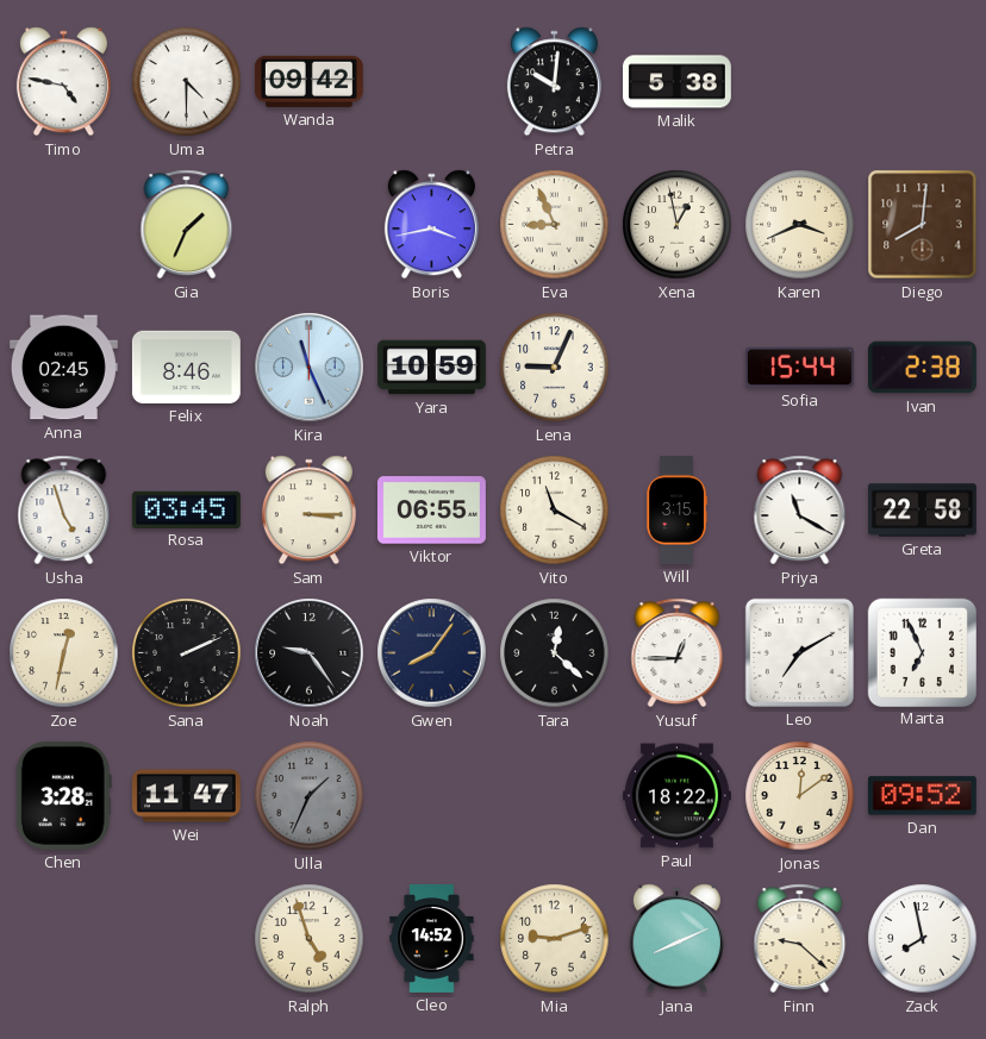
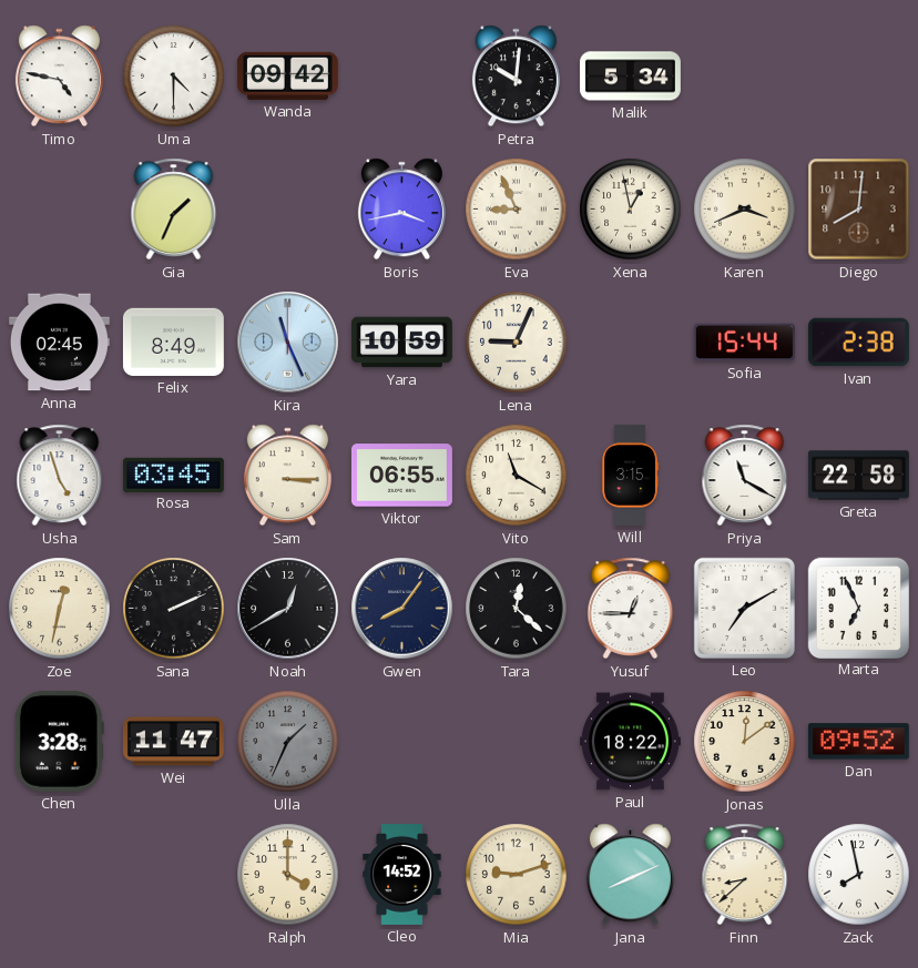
Malik: 5:38 -> 5:34 (630, 77)
Felix: 8:46 -> 8:49 (173, 342)
Noah: 9:24 -> 12:40 (288, 609)
Ralph: 4:57 -> 4:00 (288, 875)
Finn: 9:22 -> 8:38 (745, 875)
